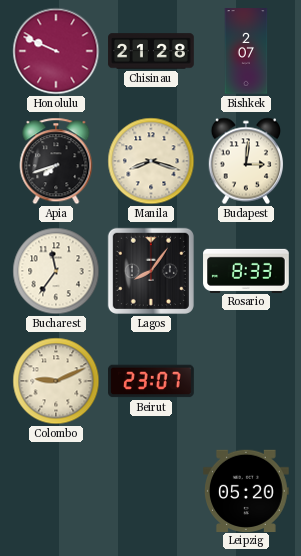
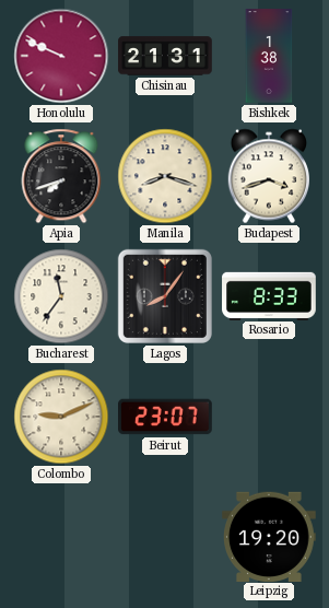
Chisinau: 21:28 -> 21:31 (165, 56)
Bishkek: 2:07 -> 1:38 (269, 56)
Budapest: 3:01 -> 3:42 (268, 176)
Leipzig: 05:20 -> 19:20 (270, 536)
